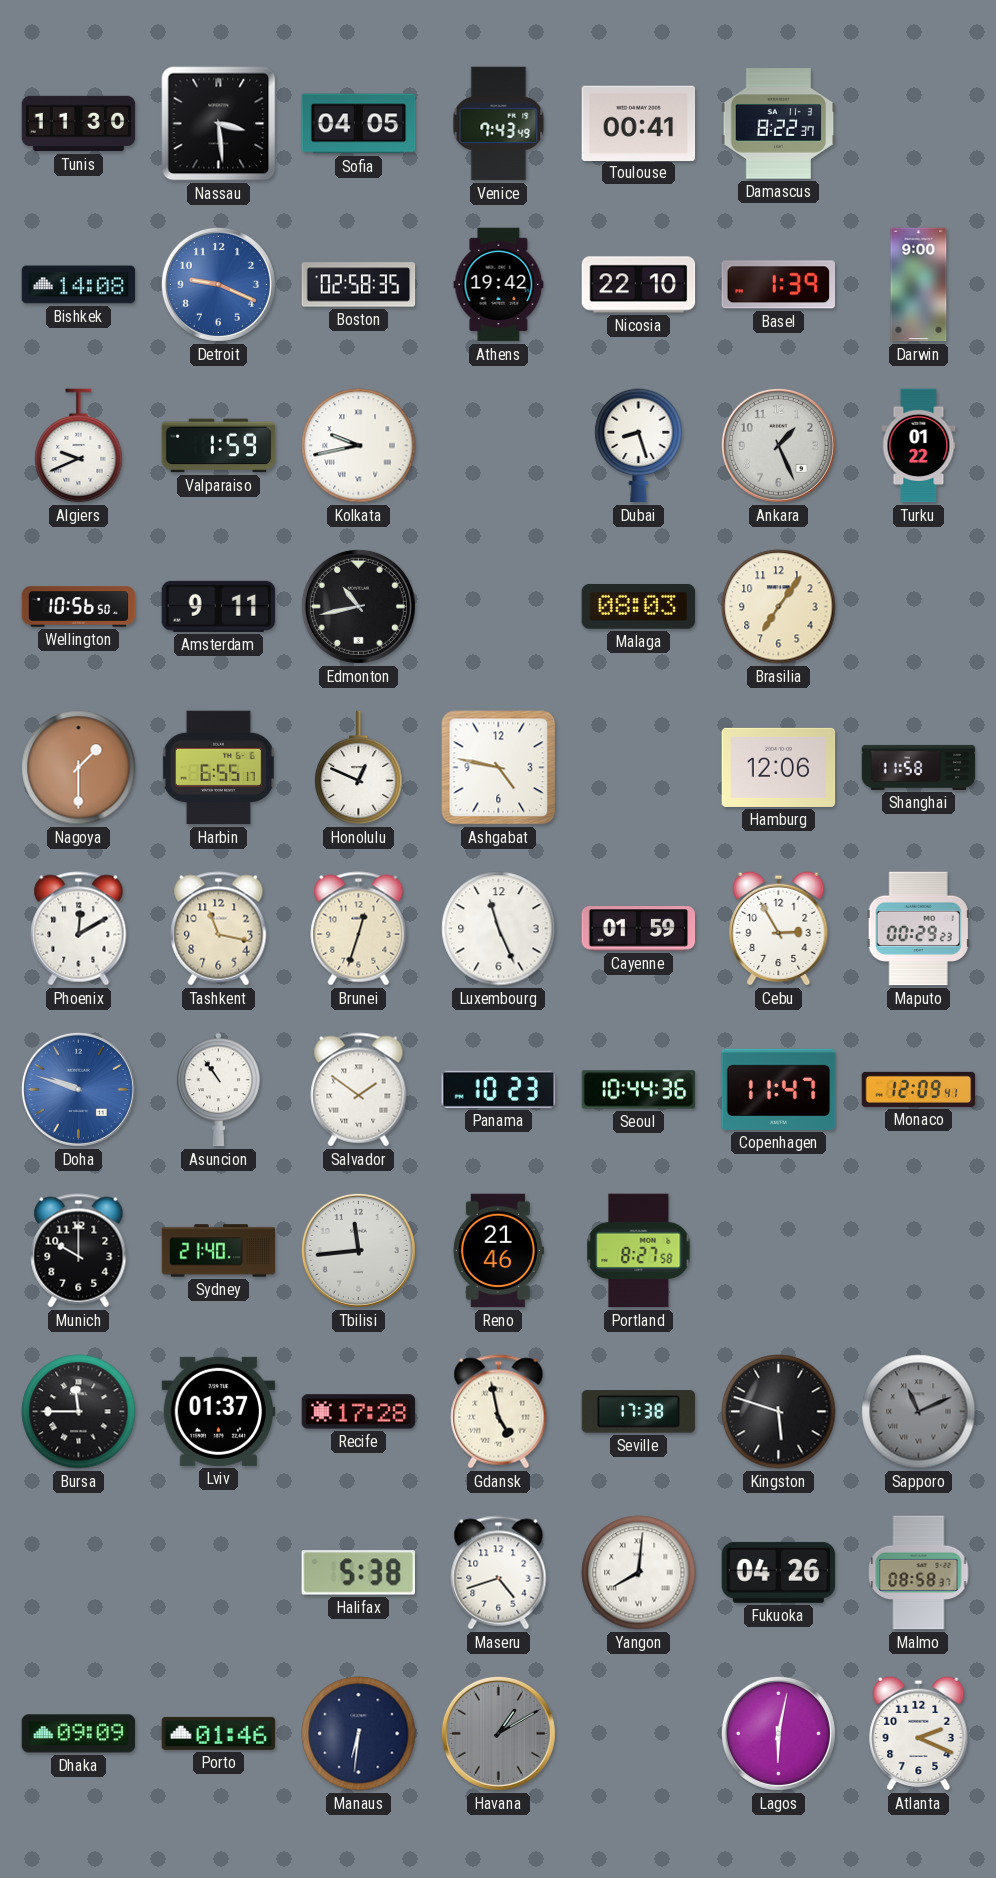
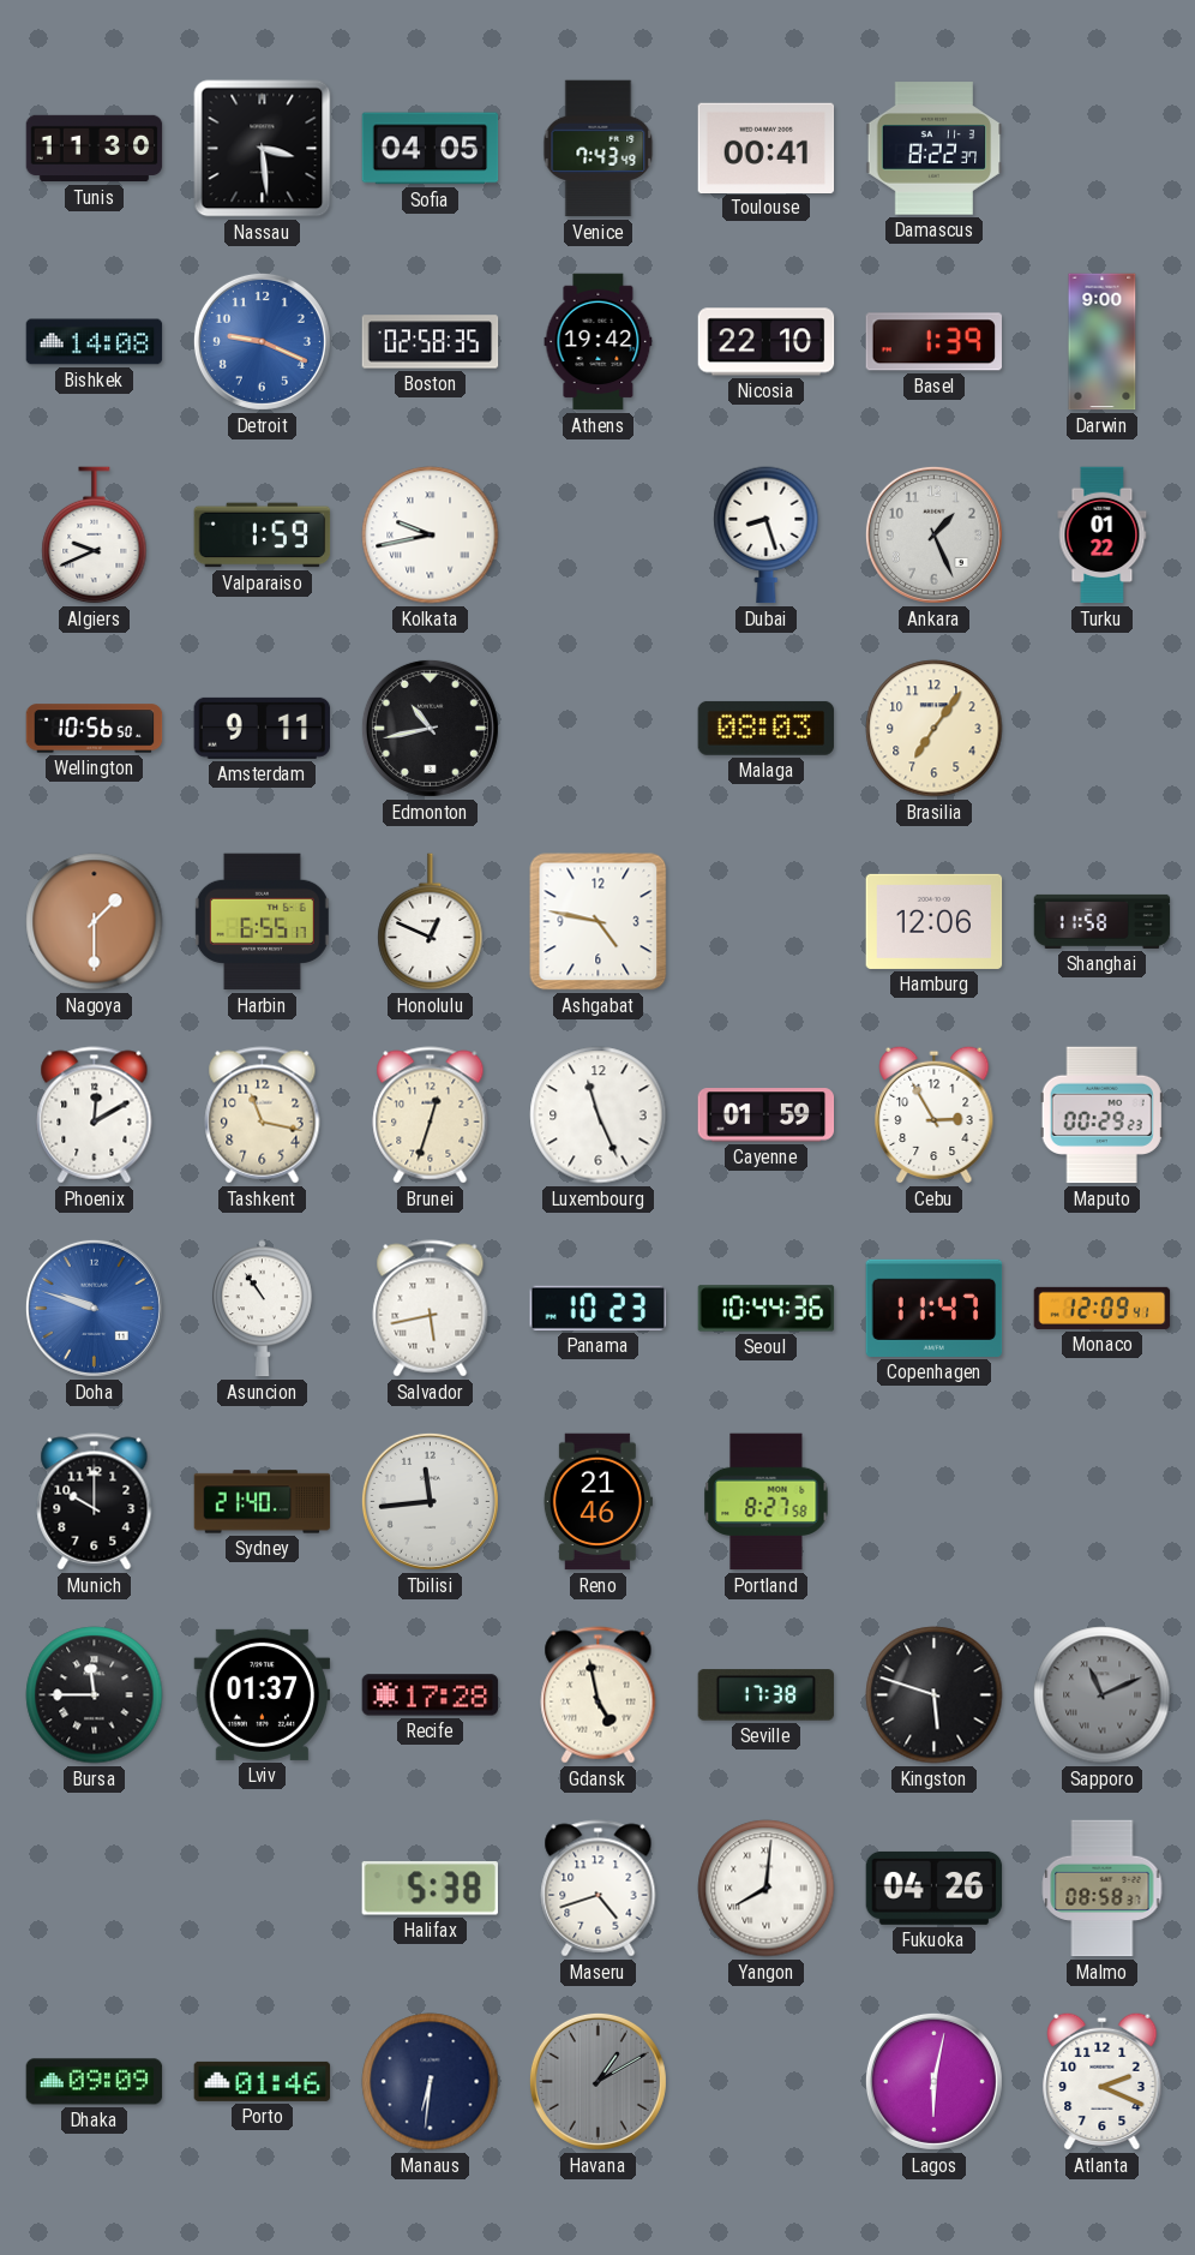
Salvador: 1:51 -> 5:43 (431, 1309)
